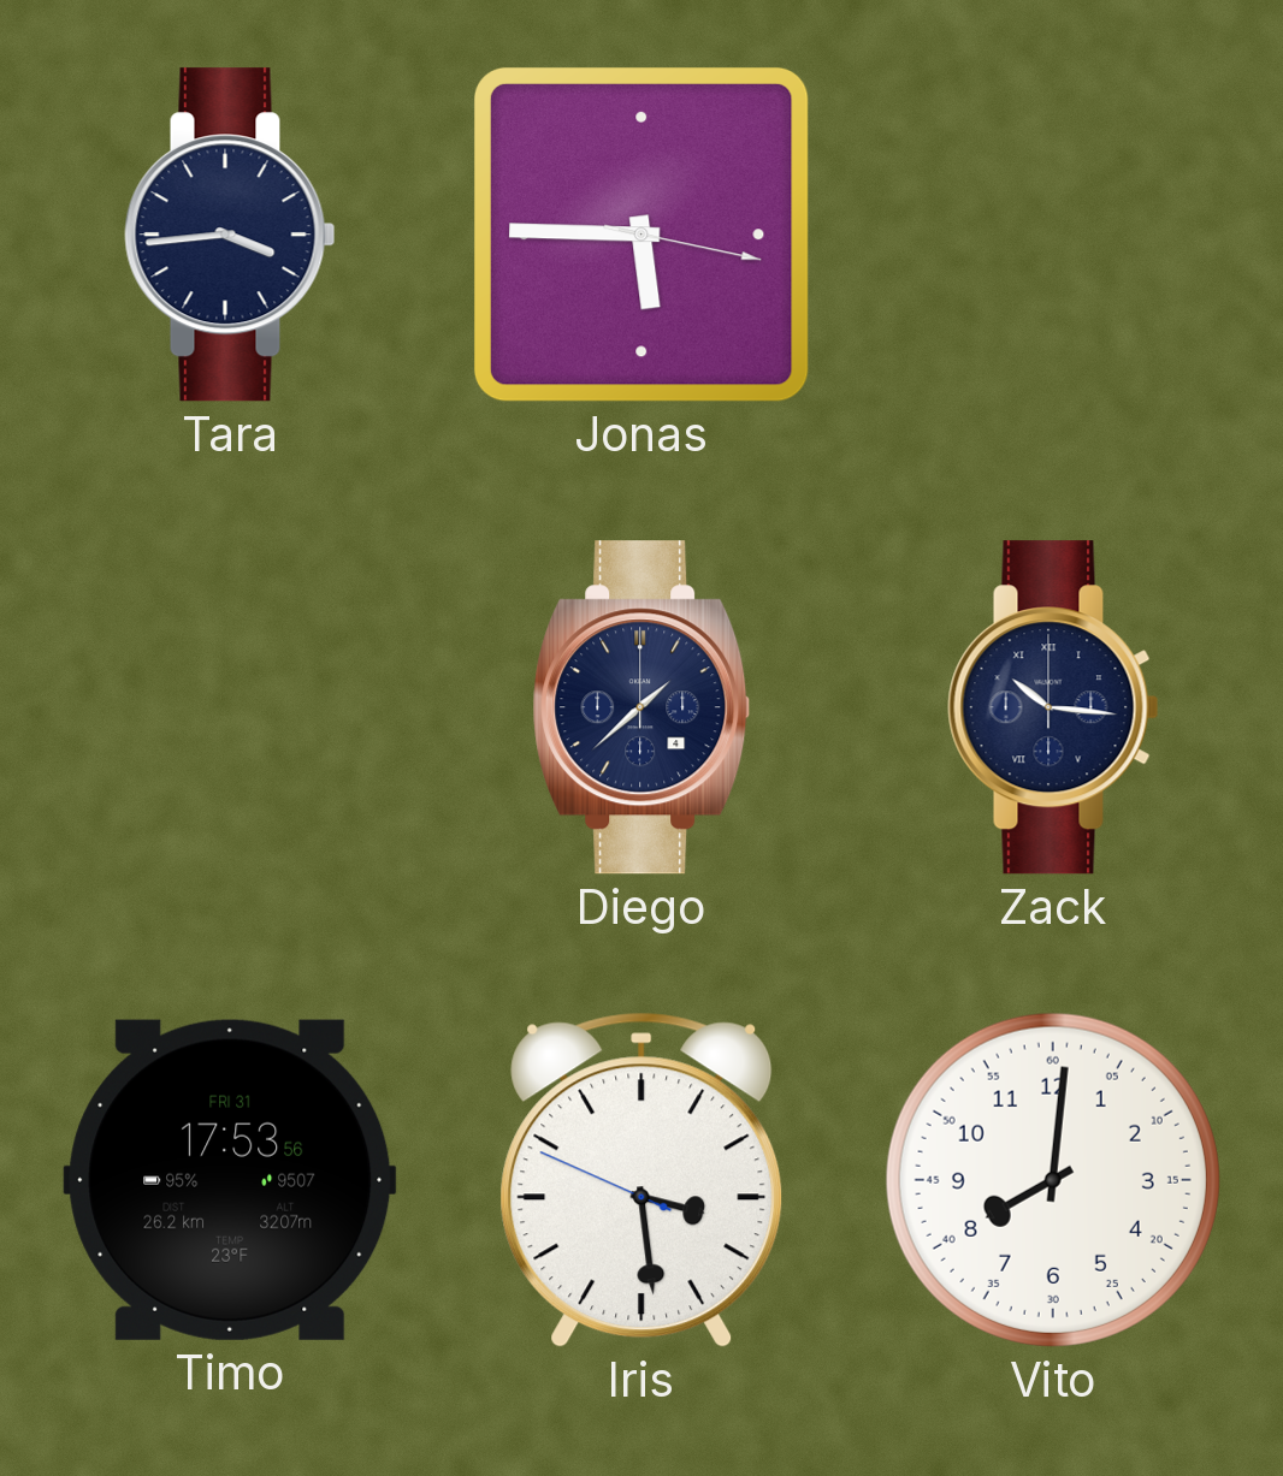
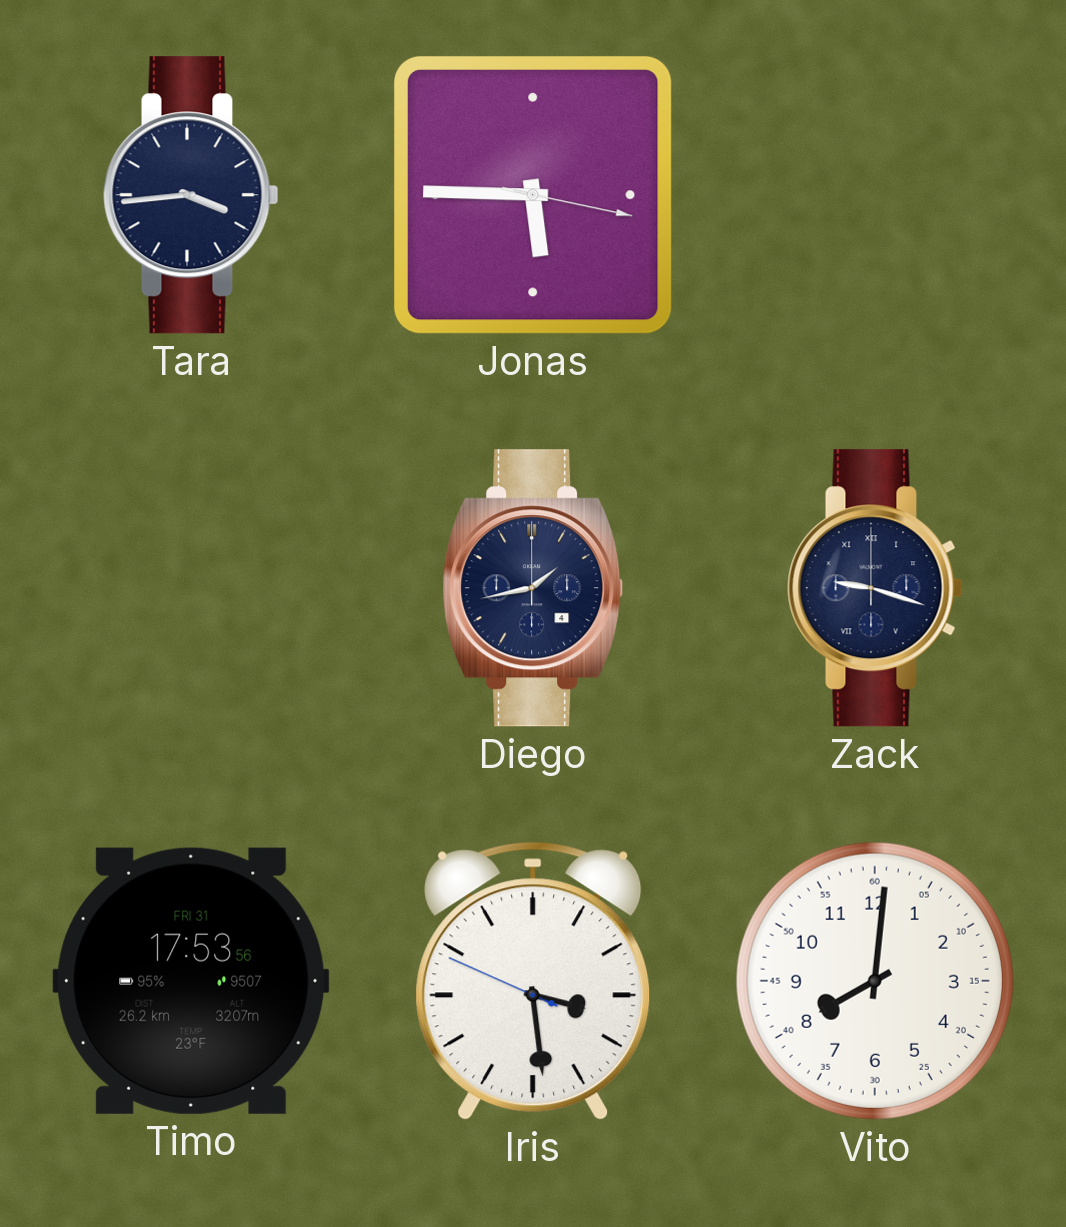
Diego: 1:38 -> 1:43 (533, 588)
Zack: 10:16 -> 9:18 (875, 588)
